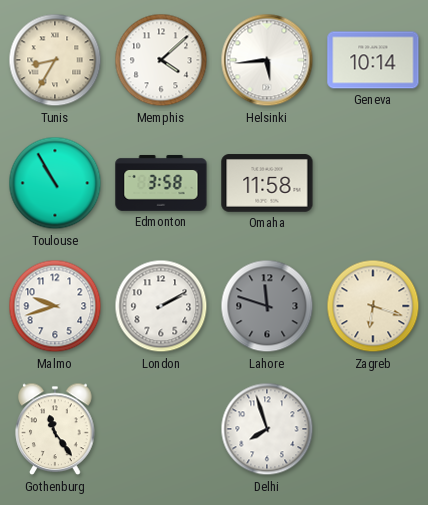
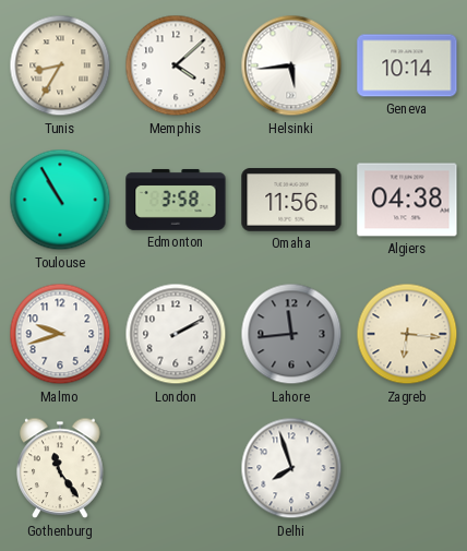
Omaha: 11:58 -> 11:56 (291, 200)
Algiers: none -> 04:38 (407, 200)
Lahore: 11:48 -> 11:44 (291, 334)
Zagreb: 6:18 -> 6:16 (407, 334)
